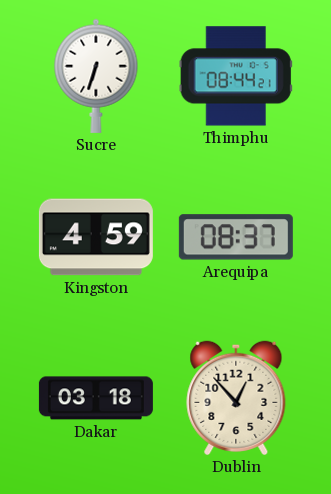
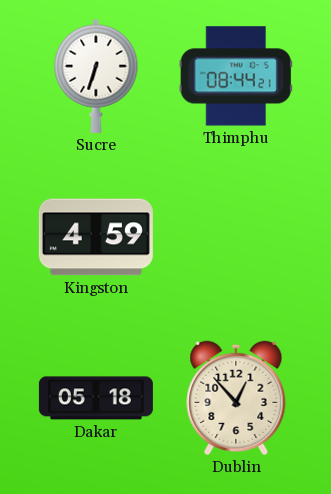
Arequipa: 08:37 -> none (236, 237)
Dakar: 03:18 -> 05:18 (96, 398)
